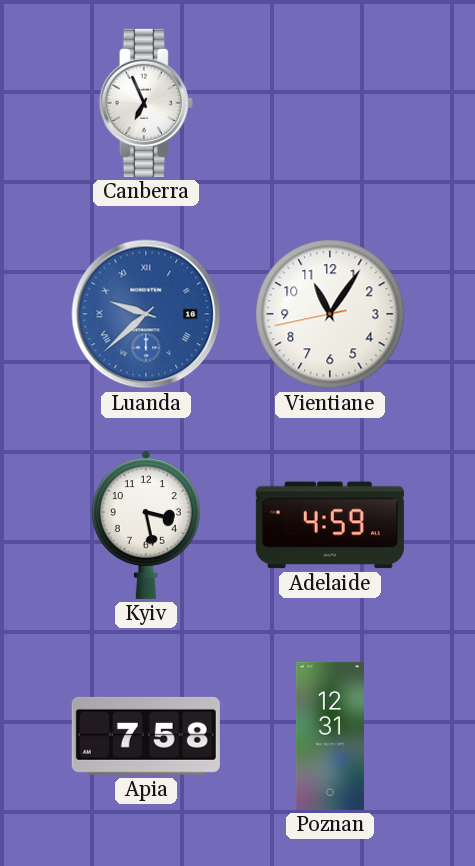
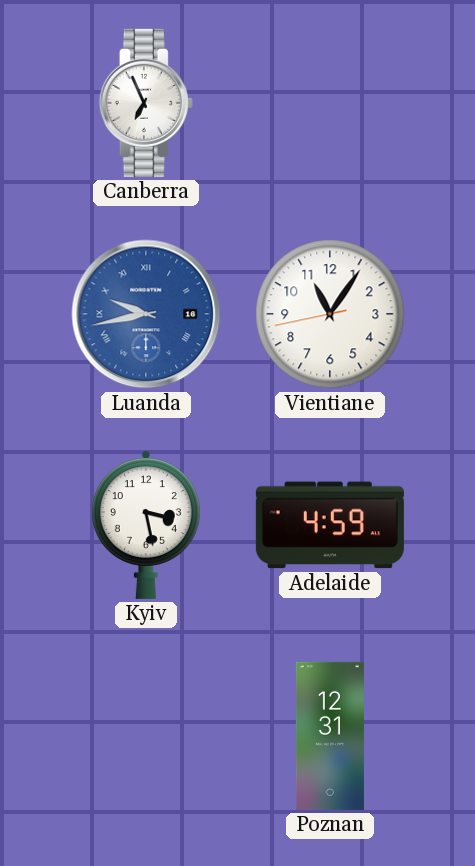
Luanda: 9:38 -> 9:43 (146, 314)
Apia: 7:58 -> none (146, 736)
